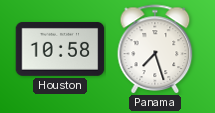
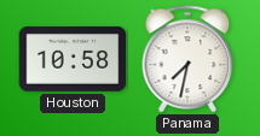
Panama: 7:27 -> 7:32 (187, 59)
